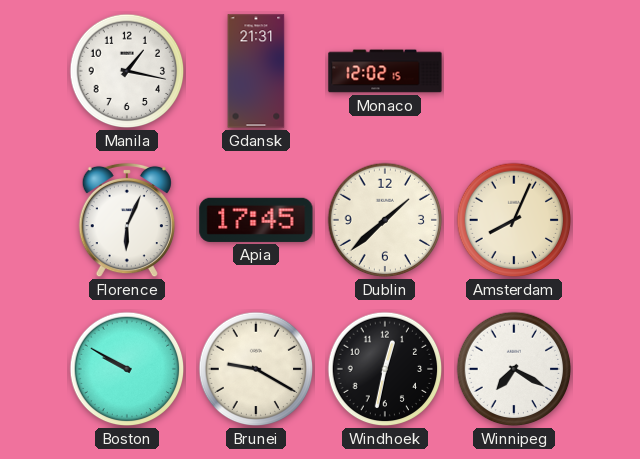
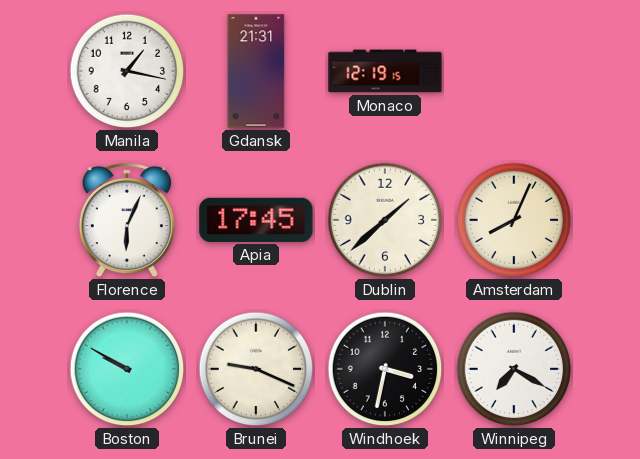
Monaco: 12:02 -> 12:19 (385, 71)
Brunei: 9:20 -> 9:19 (256, 369)
Windhoek: 12:32 -> 3:32 (385, 369)
